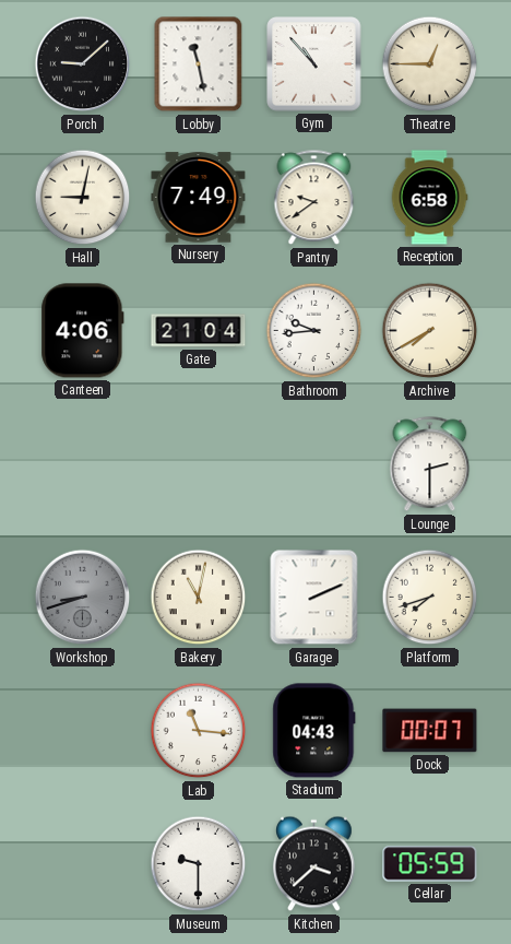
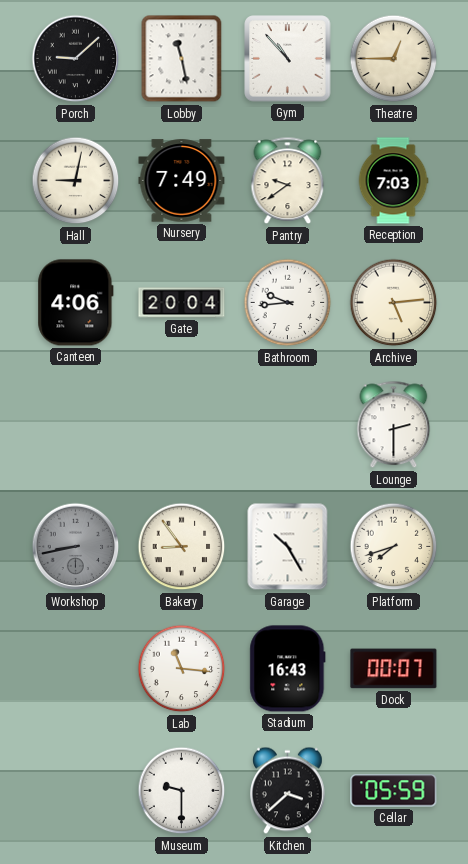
Reception: 6:58 -> 7:03 (393, 181)
Gate: 21:04 -> 20:04 (182, 303)
Archive: 7:40 -> 5:14 (394, 303)
Workshop: 8:42 -> 8:43 (76, 547)
Bakery: 11:02 -> 8:54 (182, 547)
Garage: 2:11 -> 10:25 (288, 547)
Stadium: 04:43 -> 16:43 (288, 669)
